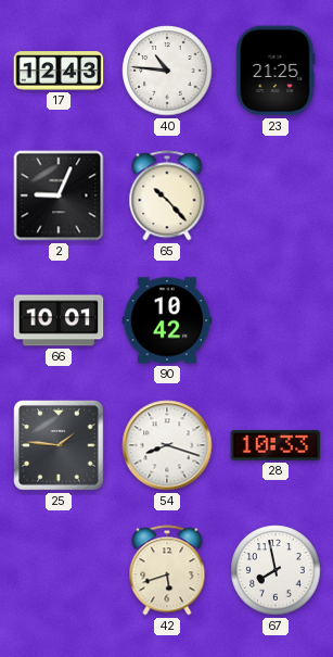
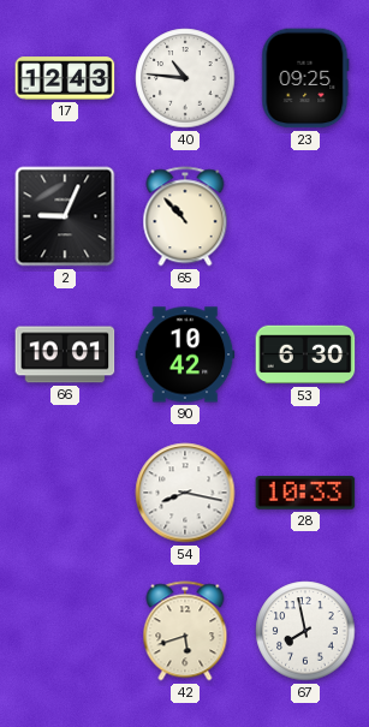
23: 21:25 -> 09:25 (305, 78)
65: 10:23 -> 10:53 (185, 216)
53: none -> 6:30 (305, 354)
25: 1:46 -> none (60, 446)
54: 8:18 -> 8:17 (185, 493)
